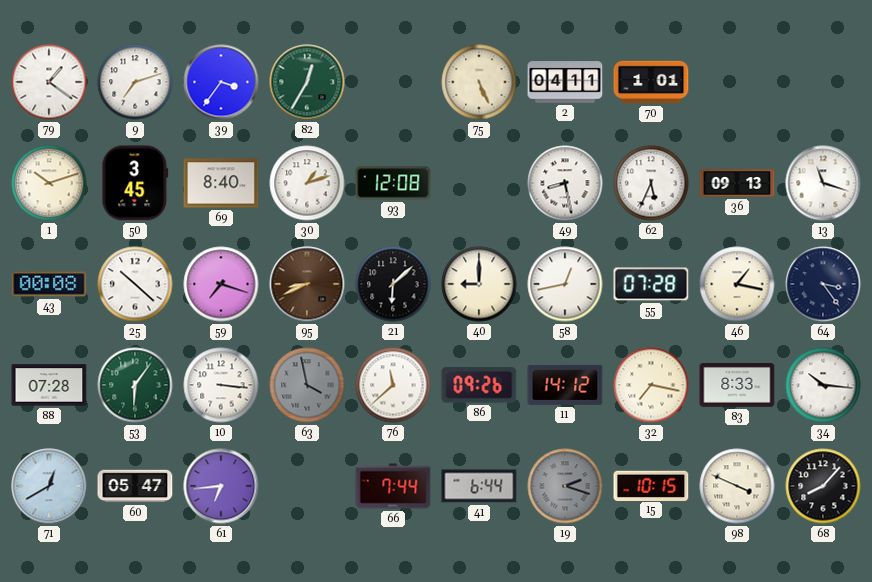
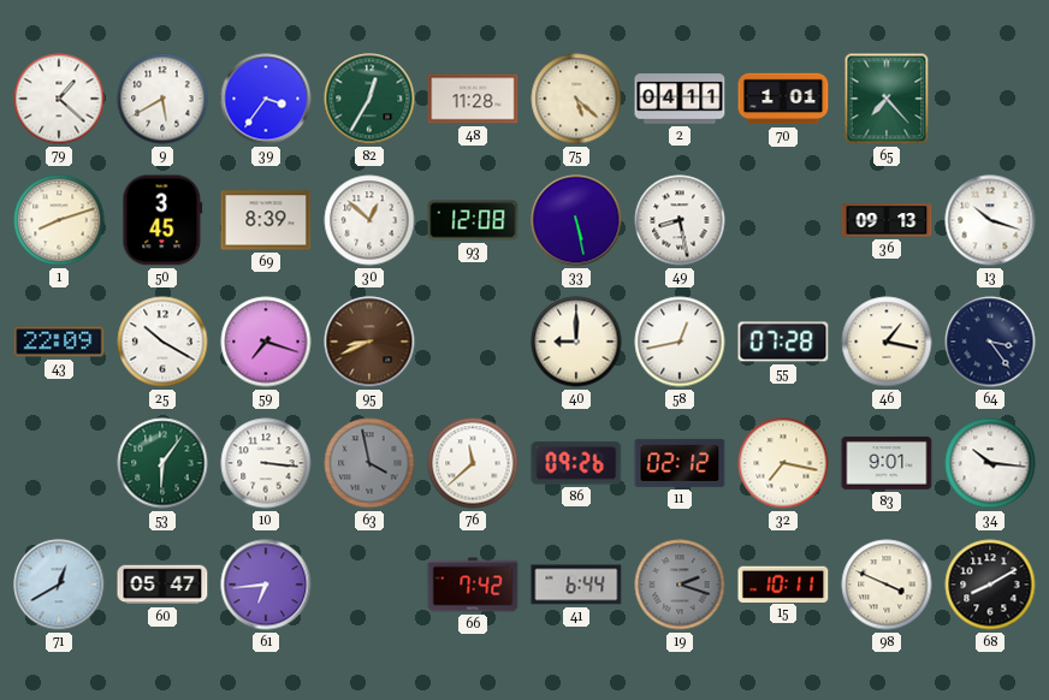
79: 1:21 -> 1:22 (59, 99)
9: 7:12 -> 5:40 (162, 99)
48: none -> 11:28 (473, 99)
75: 5:26 -> 5:22 (576, 99)
65: none -> 7:23 (887, 99)
1: 10:12 -> 8:12 (59, 220)
69: 8:40 -> 8:39 (266, 220)
30: 1:12 -> 12:52 (369, 220)
33: none -> 5:28 (576, 220)
62: 5:34 -> none (651, 183)
13: 11:18 -> 10:18 (990, 220)
43: 00:08 -> 22:09 (59, 342)
25: 10:22 -> 10:20 (162, 342)
21: 6:08 -> none (393, 284)
88: 07:28 -> none (49, 385)
11: 14:12 -> 02:12 (680, 463)
83: 8:33 -> 9:01 (887, 464)
66: 7:44 -> 7:42 (473, 585)
15: 10:15 -> 10:11 (783, 583)
68: 8:07 -> 8:10 (990, 585)
